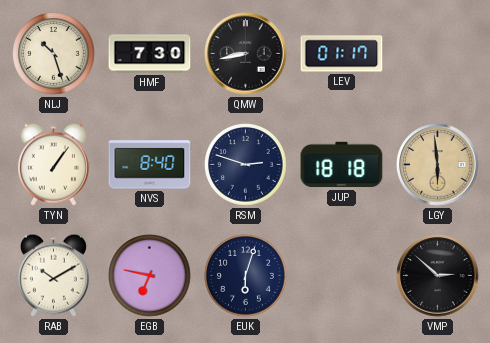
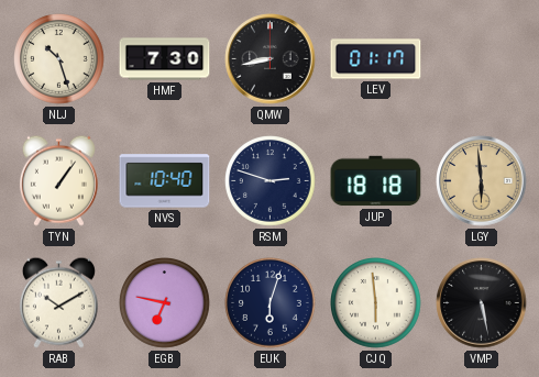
NVS: 8:40 -> 10:40 (165, 181)
CJQ: none -> 5:59 (376, 303)
VMP: 2:52 -> 5:28 (482, 303)
